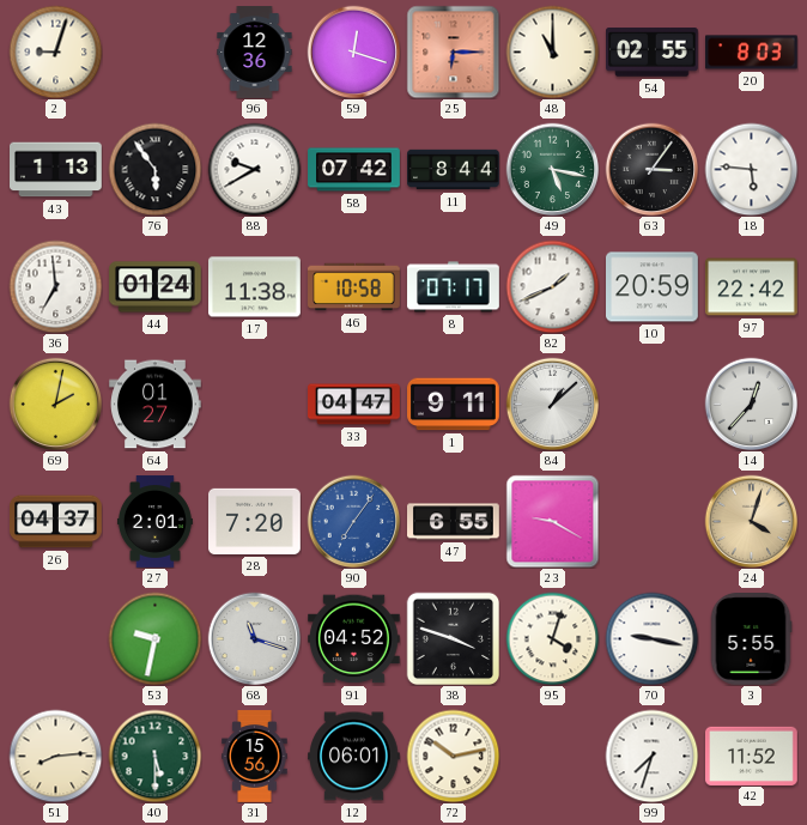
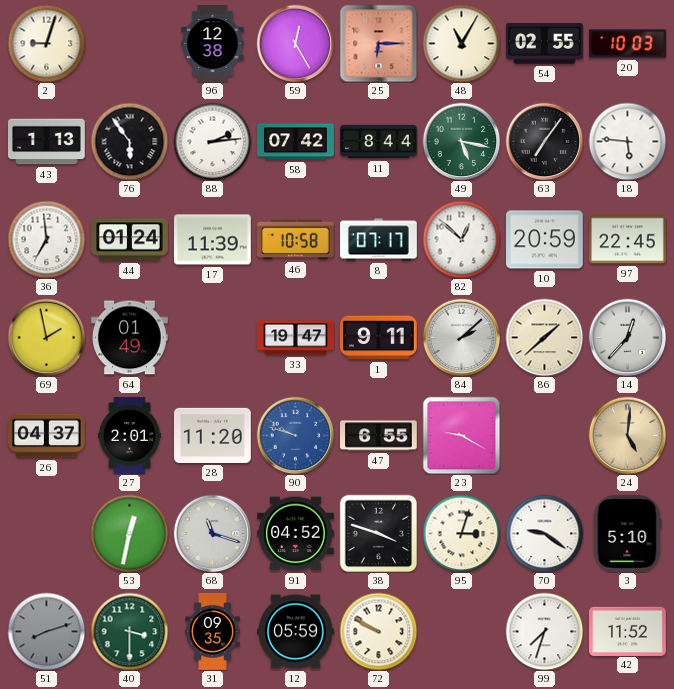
96: 12:36 -> 12:38 (213, 44)
59: 12:18 -> 12:25 (295, 43)
48: 11:00 -> 11:05 (461, 43)
20: 8:03 -> 10:03 (628, 44)
88: 9:40 -> 2:14 (212, 141)
63: 3:06 -> 7:06 (544, 141)
17: 11:38 -> 11:39 (213, 240)
82: 1:41 -> 12:52 (461, 239)
97: 22:42 -> 22:45 (628, 240)
69: 2:02 -> 1:58 (46, 337)
64: 01:27 -> 01:49 (130, 338)
33: 04:47 -> 19:47 (296, 338)
84: 1:08 -> 2:08 (461, 337)
86: none -> 1:38 (544, 337)
28: 7:20 -> 11:20 (213, 435)
90: 7:06 -> 9:48 (295, 435)
24: 4:03 -> 5:01 (627, 435)
53: 9:32 -> 12:32 (129, 533)
95: 4:03 -> 3:03 (461, 533)
70: 9:17 -> 9:21 (544, 533)
3: 5:55 -> 5:10 (627, 534)
51: 8:14 -> 8:12 (46, 631)
51 dial: cream -> grey (46, 631)
40: 5:30 -> 3:30 (129, 631)
31: 15:56 -> 09:35 (213, 632)
12: 06:01 -> 05:59 (296, 632)
72: 10:13 -> 9:50 (378, 631)
